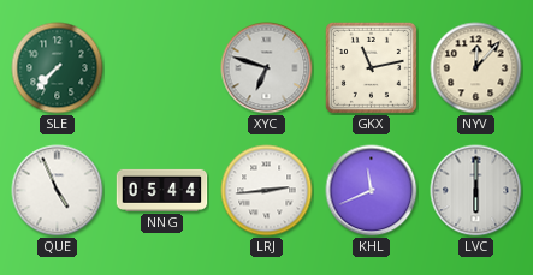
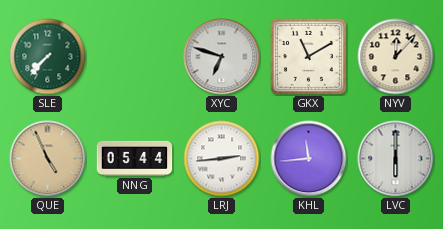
GKX: 11:13 -> 11:10 (308, 56)
QUE dial: white -> champagne (48, 159)
KHL: 11:41 -> 11:44 (309, 159)
